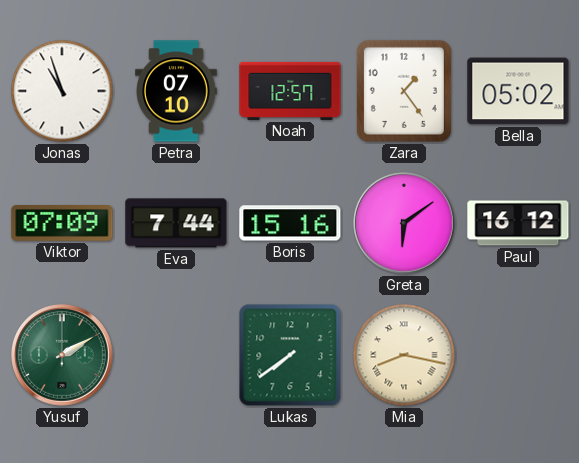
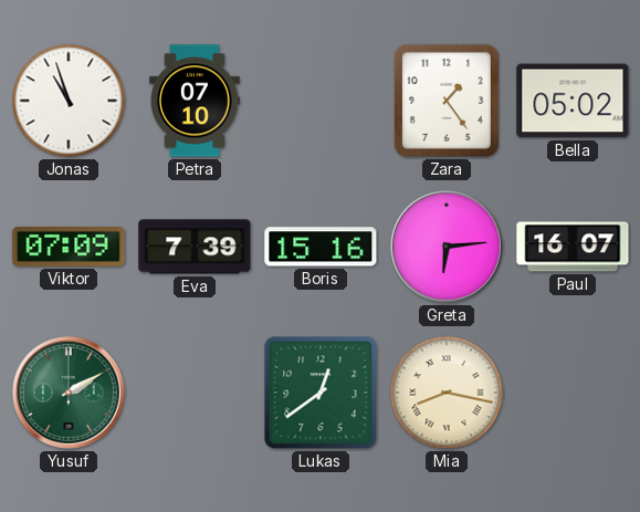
Noah: 12:57 -> none (290, 91)
Eva: 7:44 -> 7:39 (195, 247)
Greta: 6:09 -> 6:14 (448, 248)
Paul: 16:12 -> 16:07 (573, 247)
Lukas: 7:39 -> 12:39 (321, 393)
